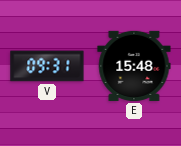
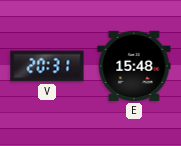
V: 09:31 -> 20:31 (47, 66)
